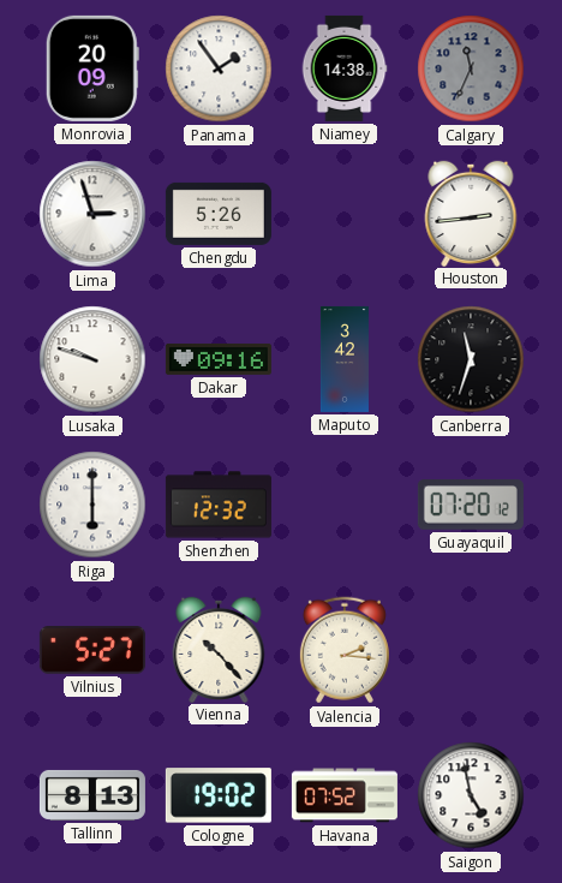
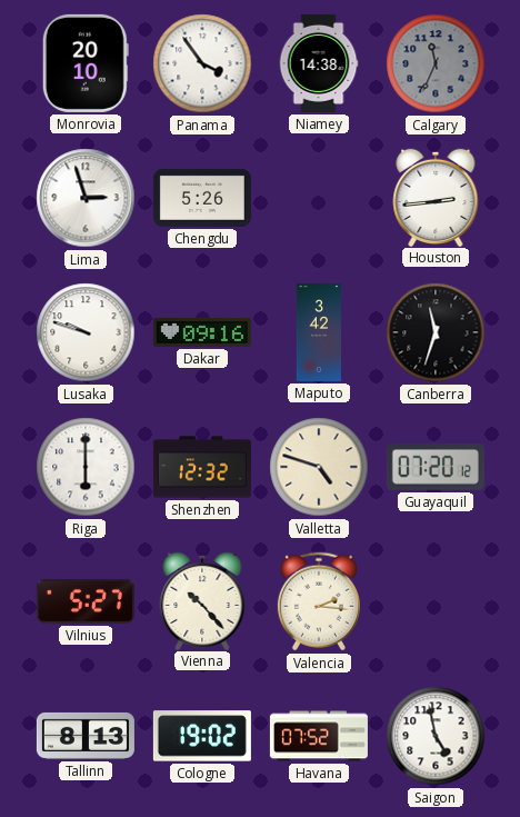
Monrovia: 20:09 -> 20:10 (86, 63)
Panama: 1:54 -> 3:54 (202, 63)
Valletta: none -> 4:48 (319, 467)
